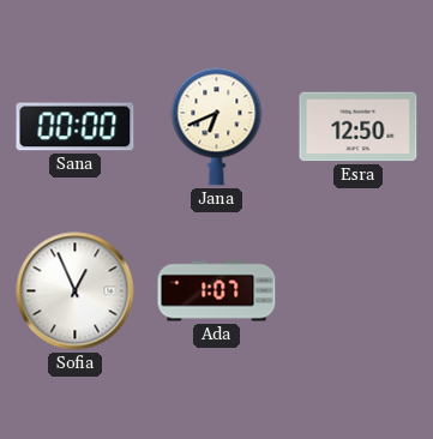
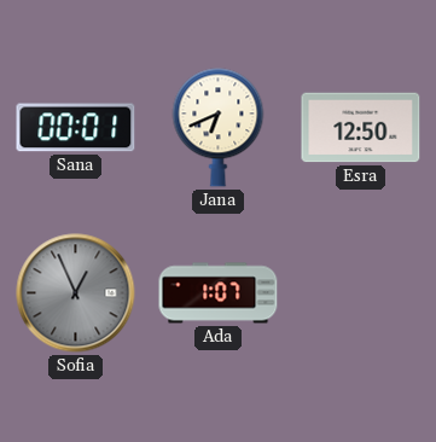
Sana: 00:00 -> 00:01 (76, 128)
Sofia dial: white -> grey (76, 293)
